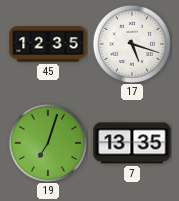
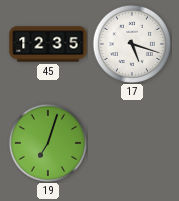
7: 13:35 -> none (132, 143)
